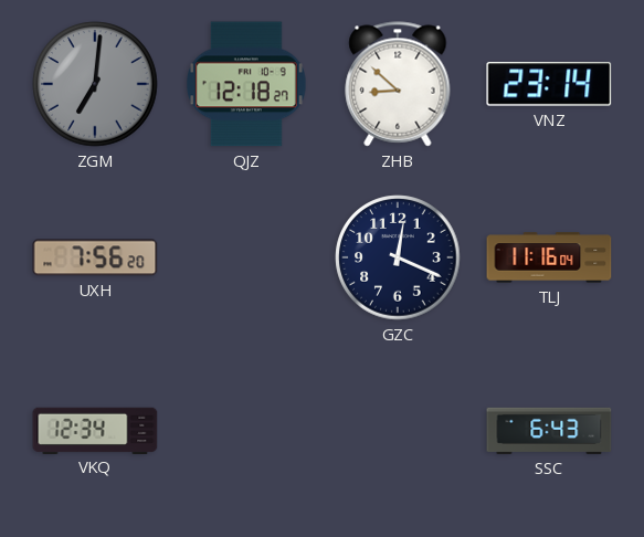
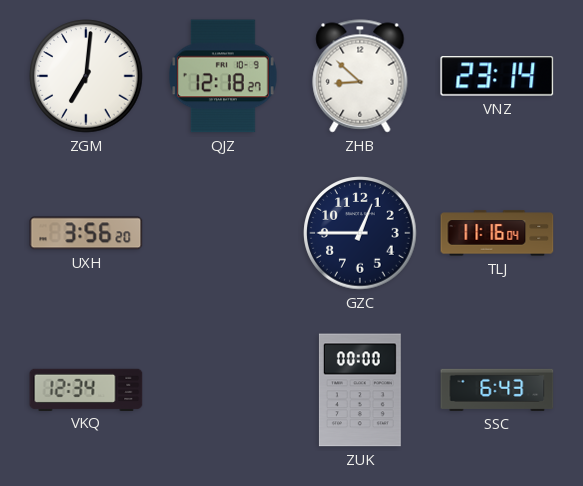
ZGM dial: grey -> white (86, 76)
UXH: 7:56 -> 3:56 (86, 233)
GZC: 12:19 -> 12:45 (360, 233)
ZUK: none -> 00:00 (360, 390)
